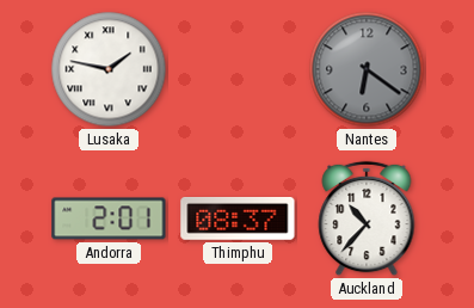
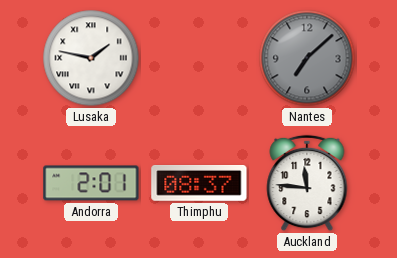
Nantes: 6:21 -> 7:08 (307, 58)
Auckland: 10:37 -> 11:46 (307, 183)
